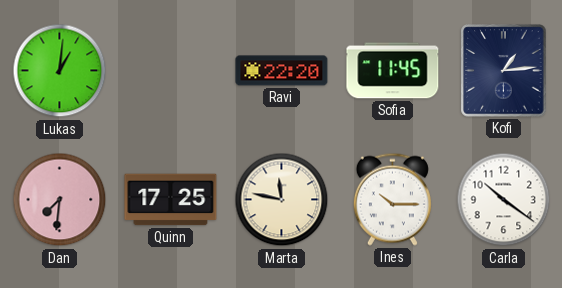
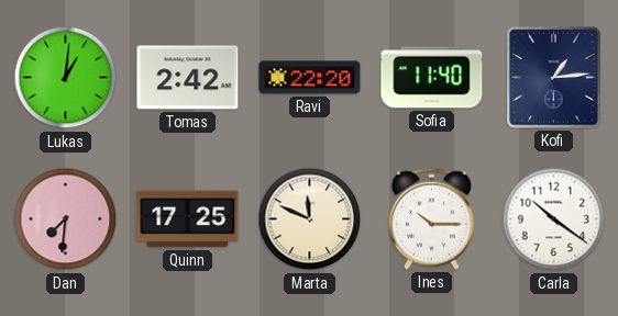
Tomas: none -> 2:42 (188, 78)
Sofia: 11:45 -> 11:40 (432, 78)
Marta: 11:47 -> 11:49 (310, 219)
